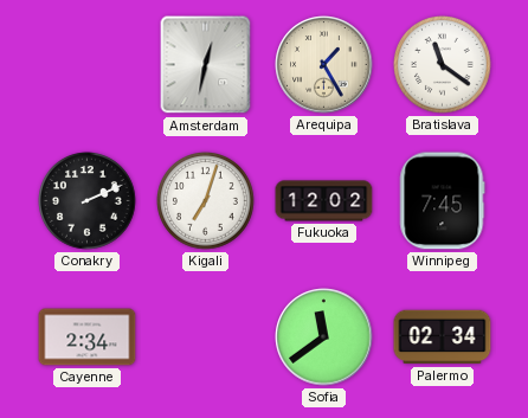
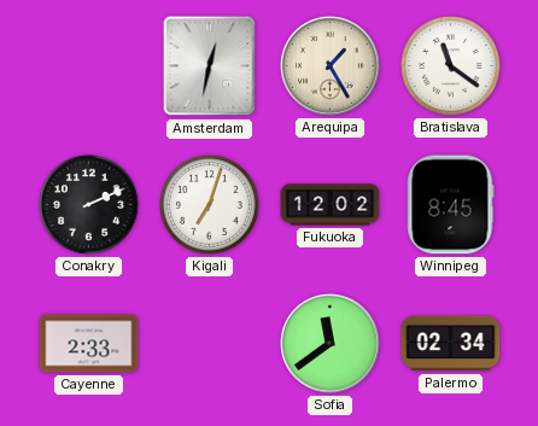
Winnipeg: 7:45 -> 8:45 (451, 205)
Cayenne: 2:34 -> 2:33 (89, 344)
